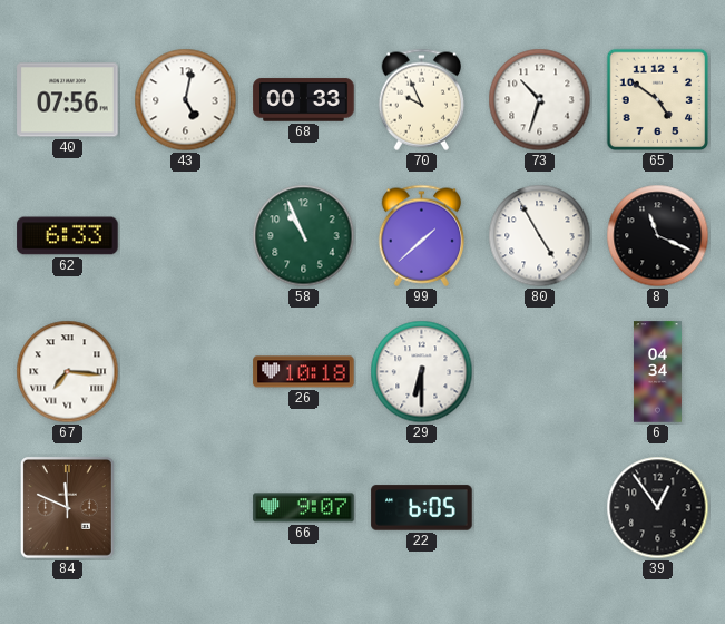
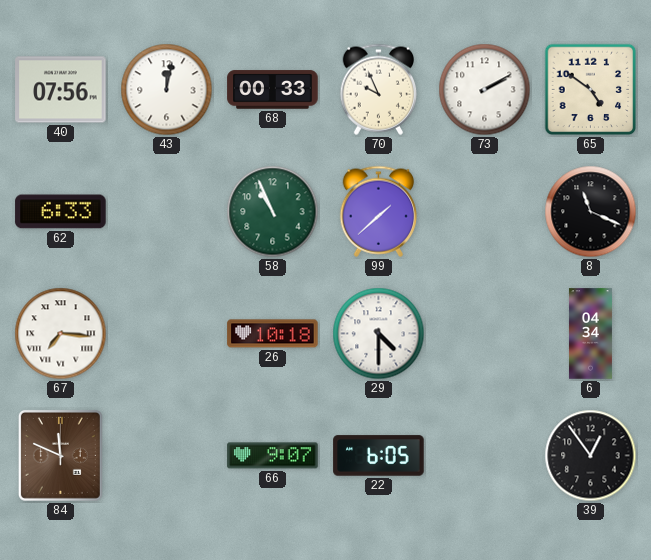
43: 5:02 -> 12:02 (167, 90)
73: 10:33 -> 2:10 (485, 90)
80: 4:55 -> none (540, 236)
29: 6:30 -> 4:30 (379, 334)
